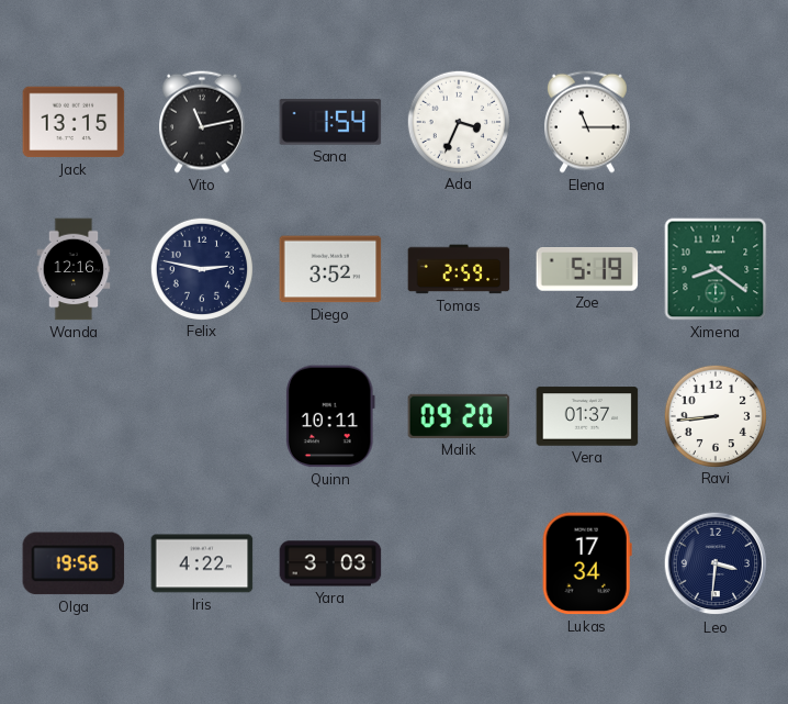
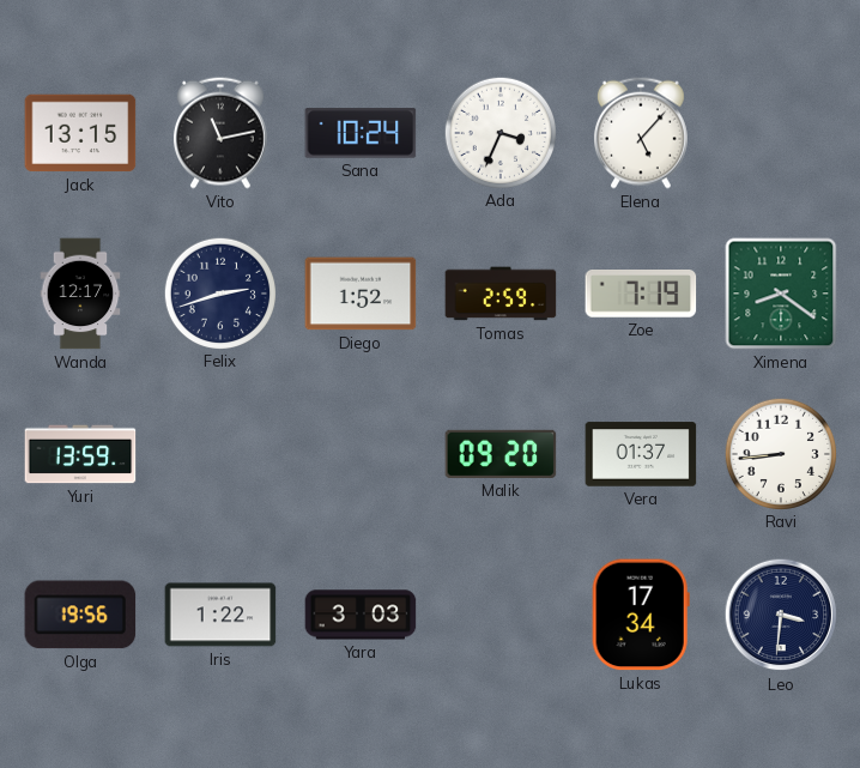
Sana: 1:54 -> 10:24 (361, 133)
Elena: 11:15 -> 5:07 (641, 133)
Wanda: 12:16 -> 12:17 (80, 294)
Felix: 2:47 -> 2:42 (219, 292)
Diego: 3:52 -> 1:52 (361, 294)
Zoe: 5:19 -> 7:19 (641, 295)
Yuri: none -> 13:59 (80, 454)
Quinn: 10:11 -> none (330, 416)
Iris: 4:22 -> 1:22 (220, 615)
